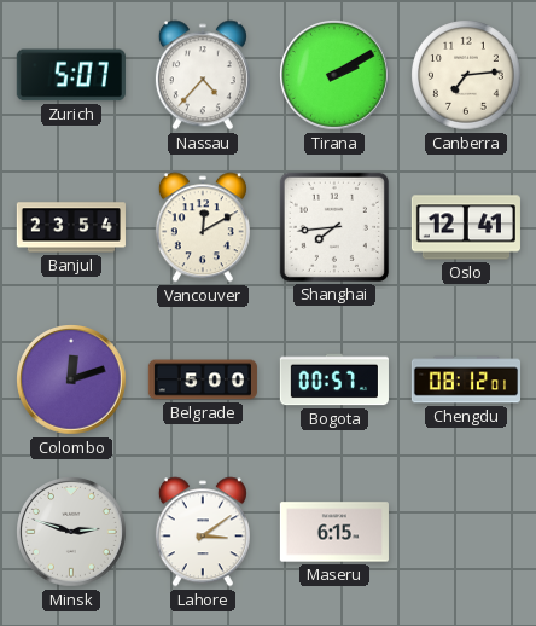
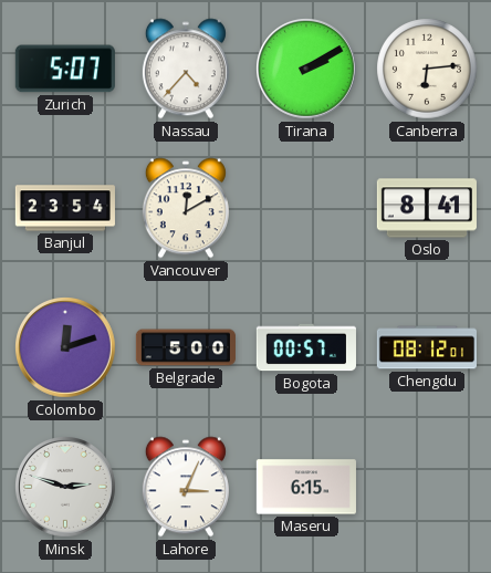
Canberra: 7:14 -> 6:14 (427, 69)
Shanghai: 7:44 -> none (334, 227)
Oslo: 12:41 -> 8:41 (427, 208)
Lahore: 3:09 -> 3:04 (186, 487)
